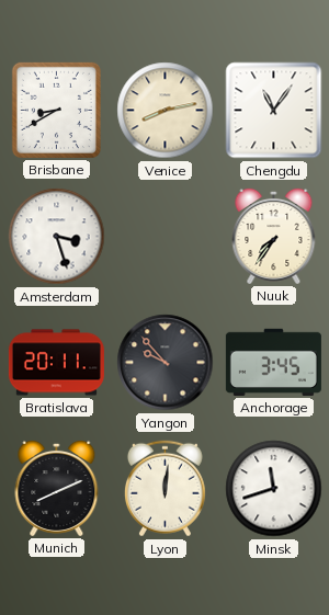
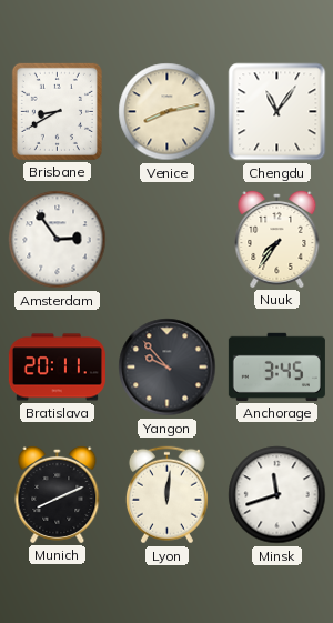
Amsterdam: 3:27 -> 2:54 (58, 240)
